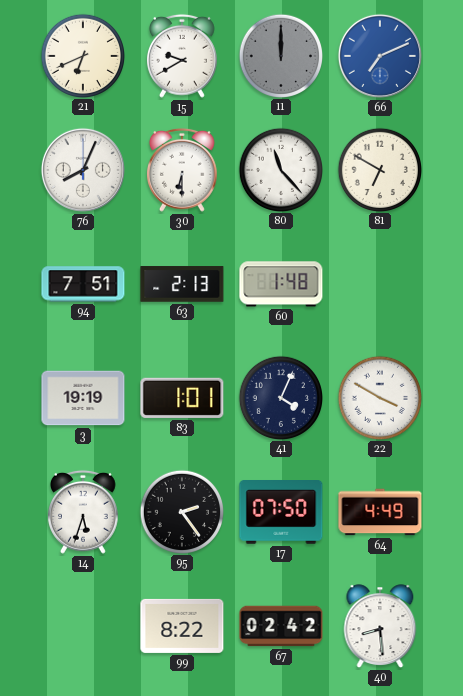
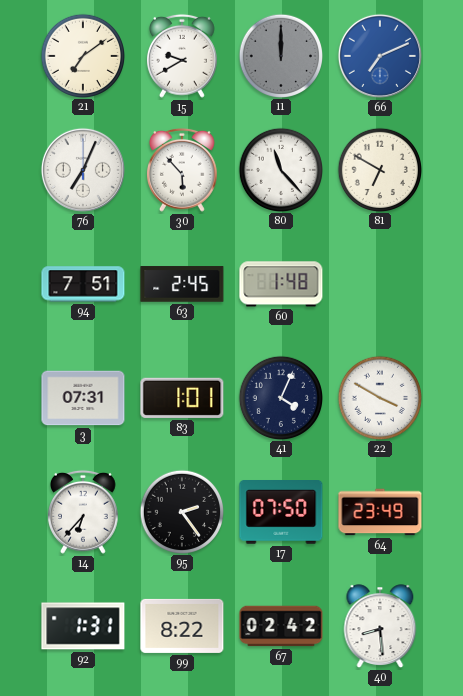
21: 6:41 -> 7:09 (82, 55)
76: 8:04 -> 7:04 (83, 170)
30: 6:30 -> 5:53 (182, 170)
63: 2:13 -> 2:45 (182, 284)
3: 19:19 -> 07:31 (83, 398)
14: 5:33 -> 6:37 (83, 512)
64: 4:49 -> 23:49 (380, 512)
92: none -> 1:31 (83, 626)
